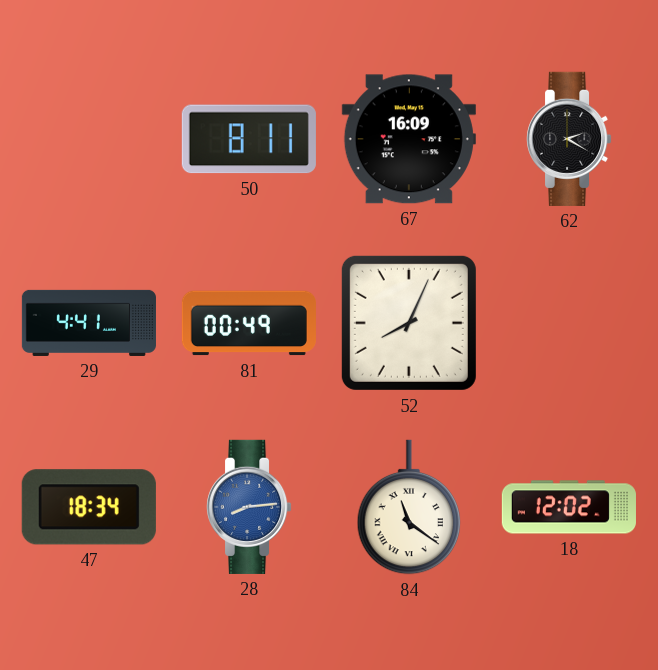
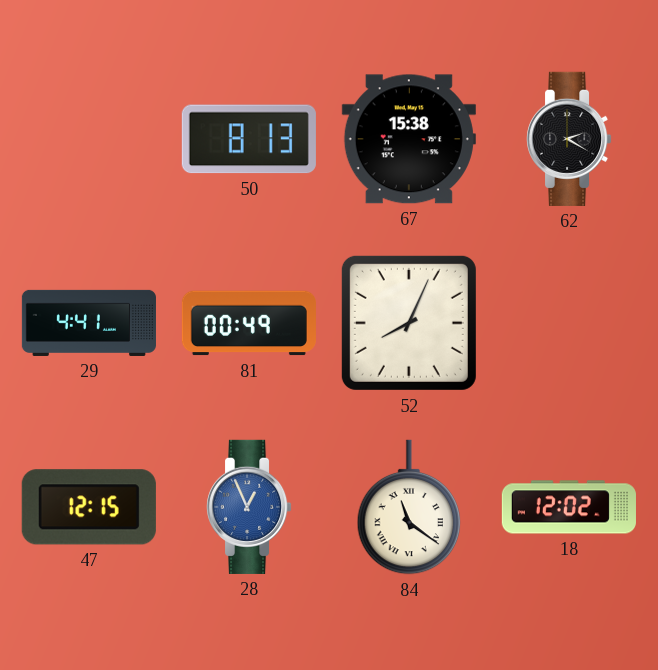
50: 8:11 -> 8:13 (249, 139)
67: 16:09 -> 15:38 (409, 139)
47: 18:34 -> 12:15 (89, 507)
28: 8:14 -> 12:56 (250, 507)
